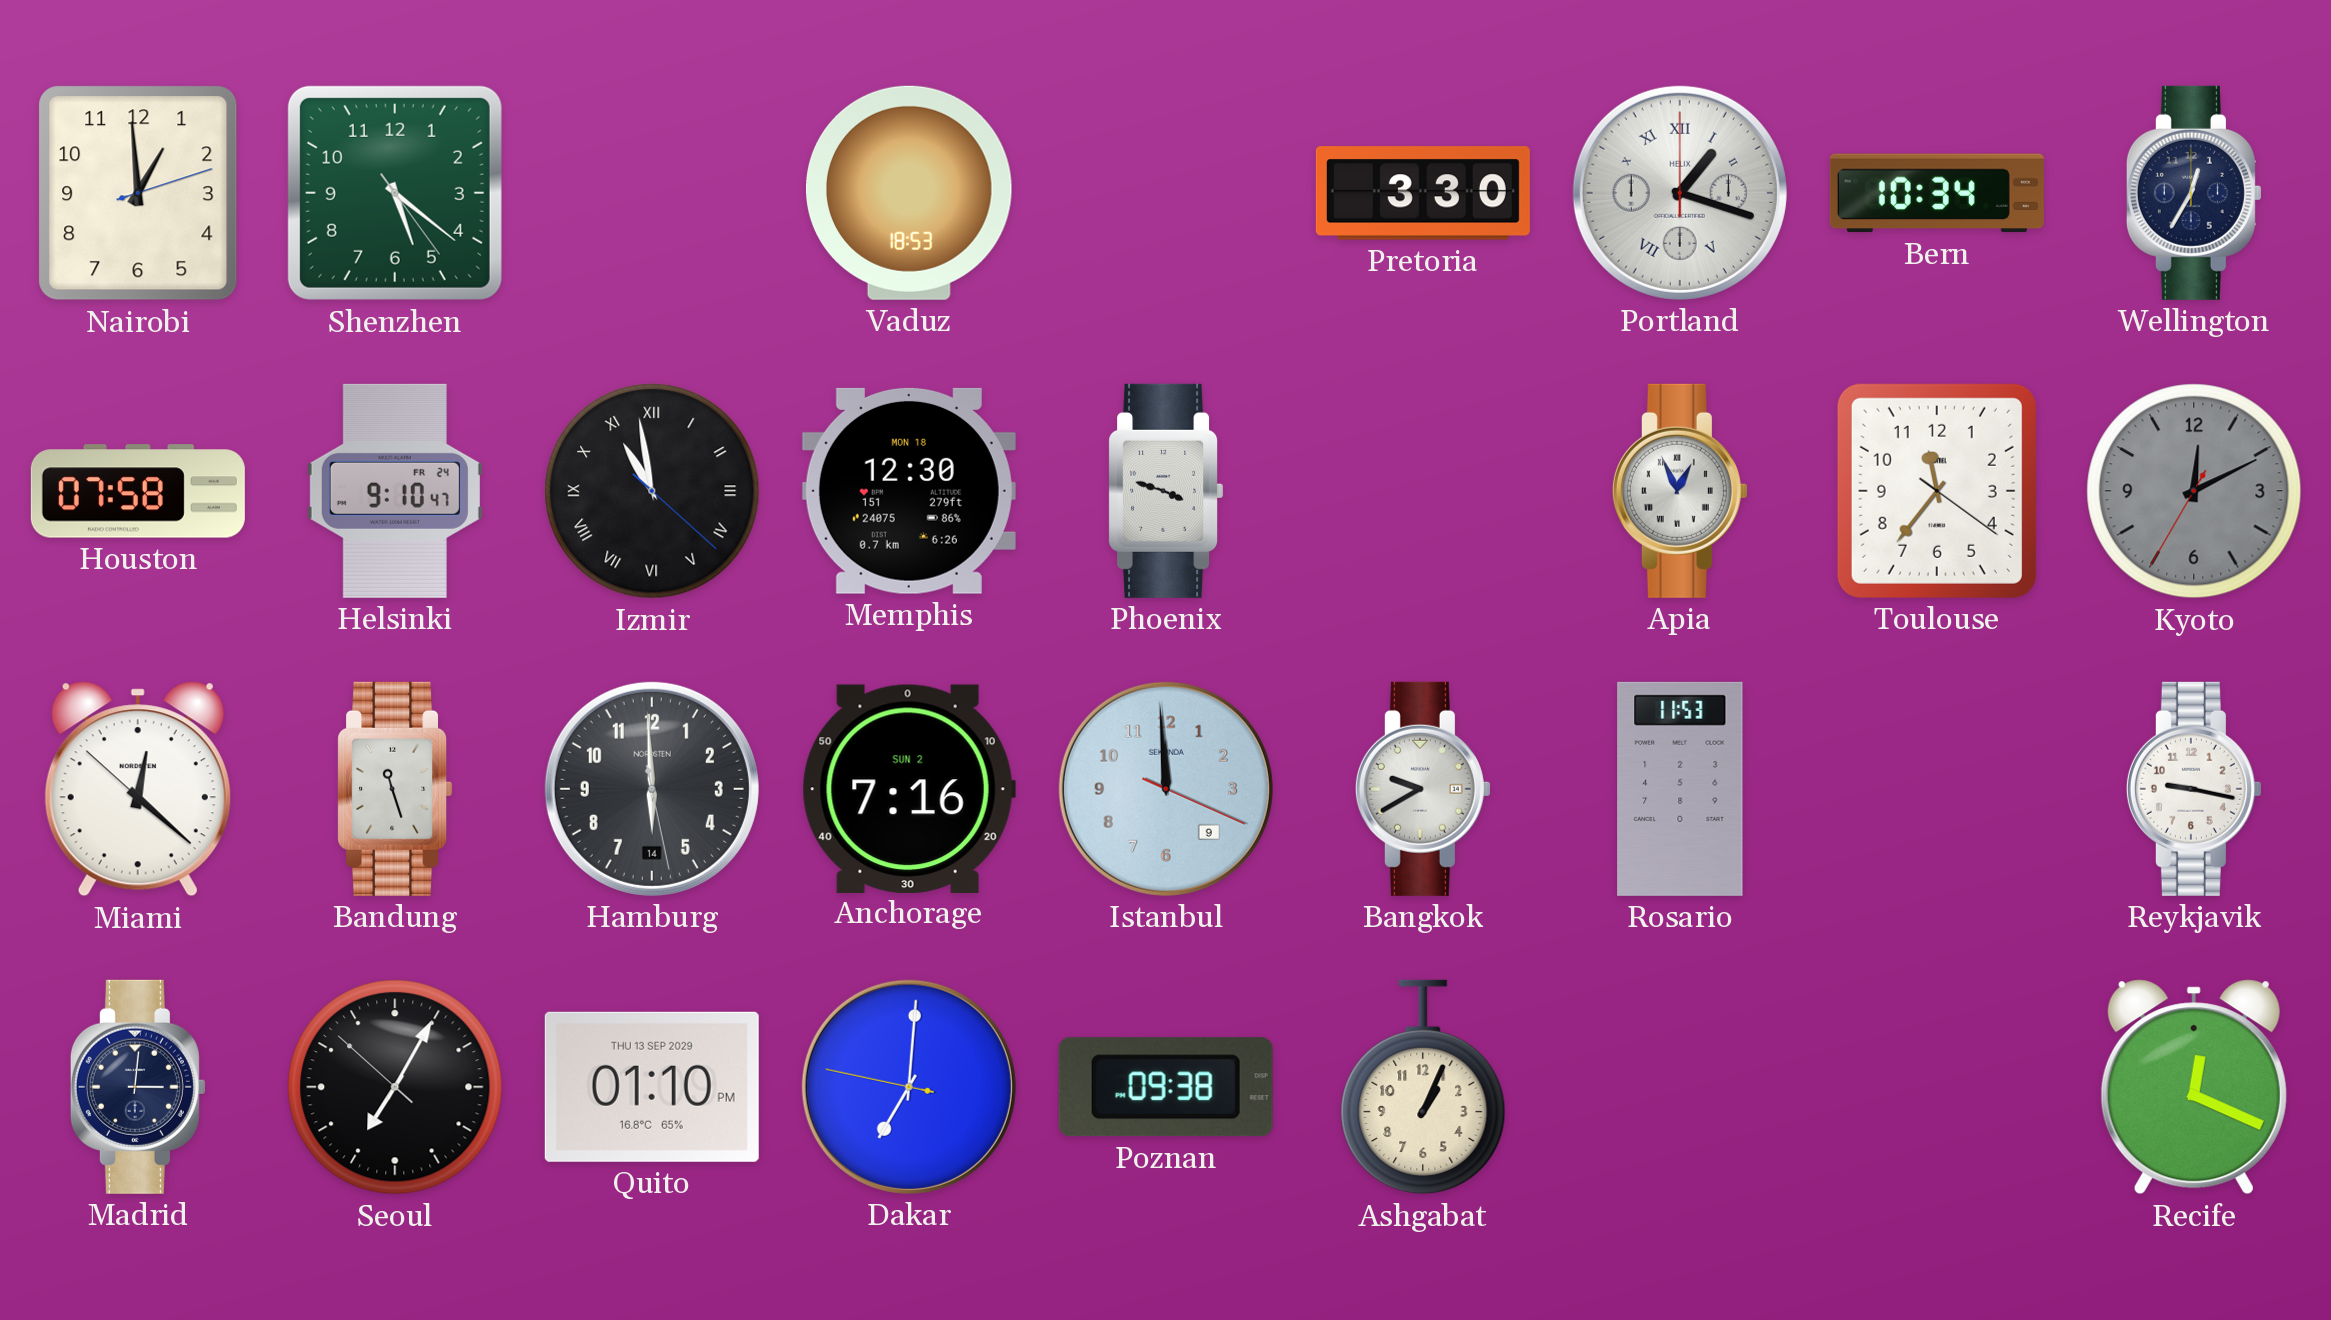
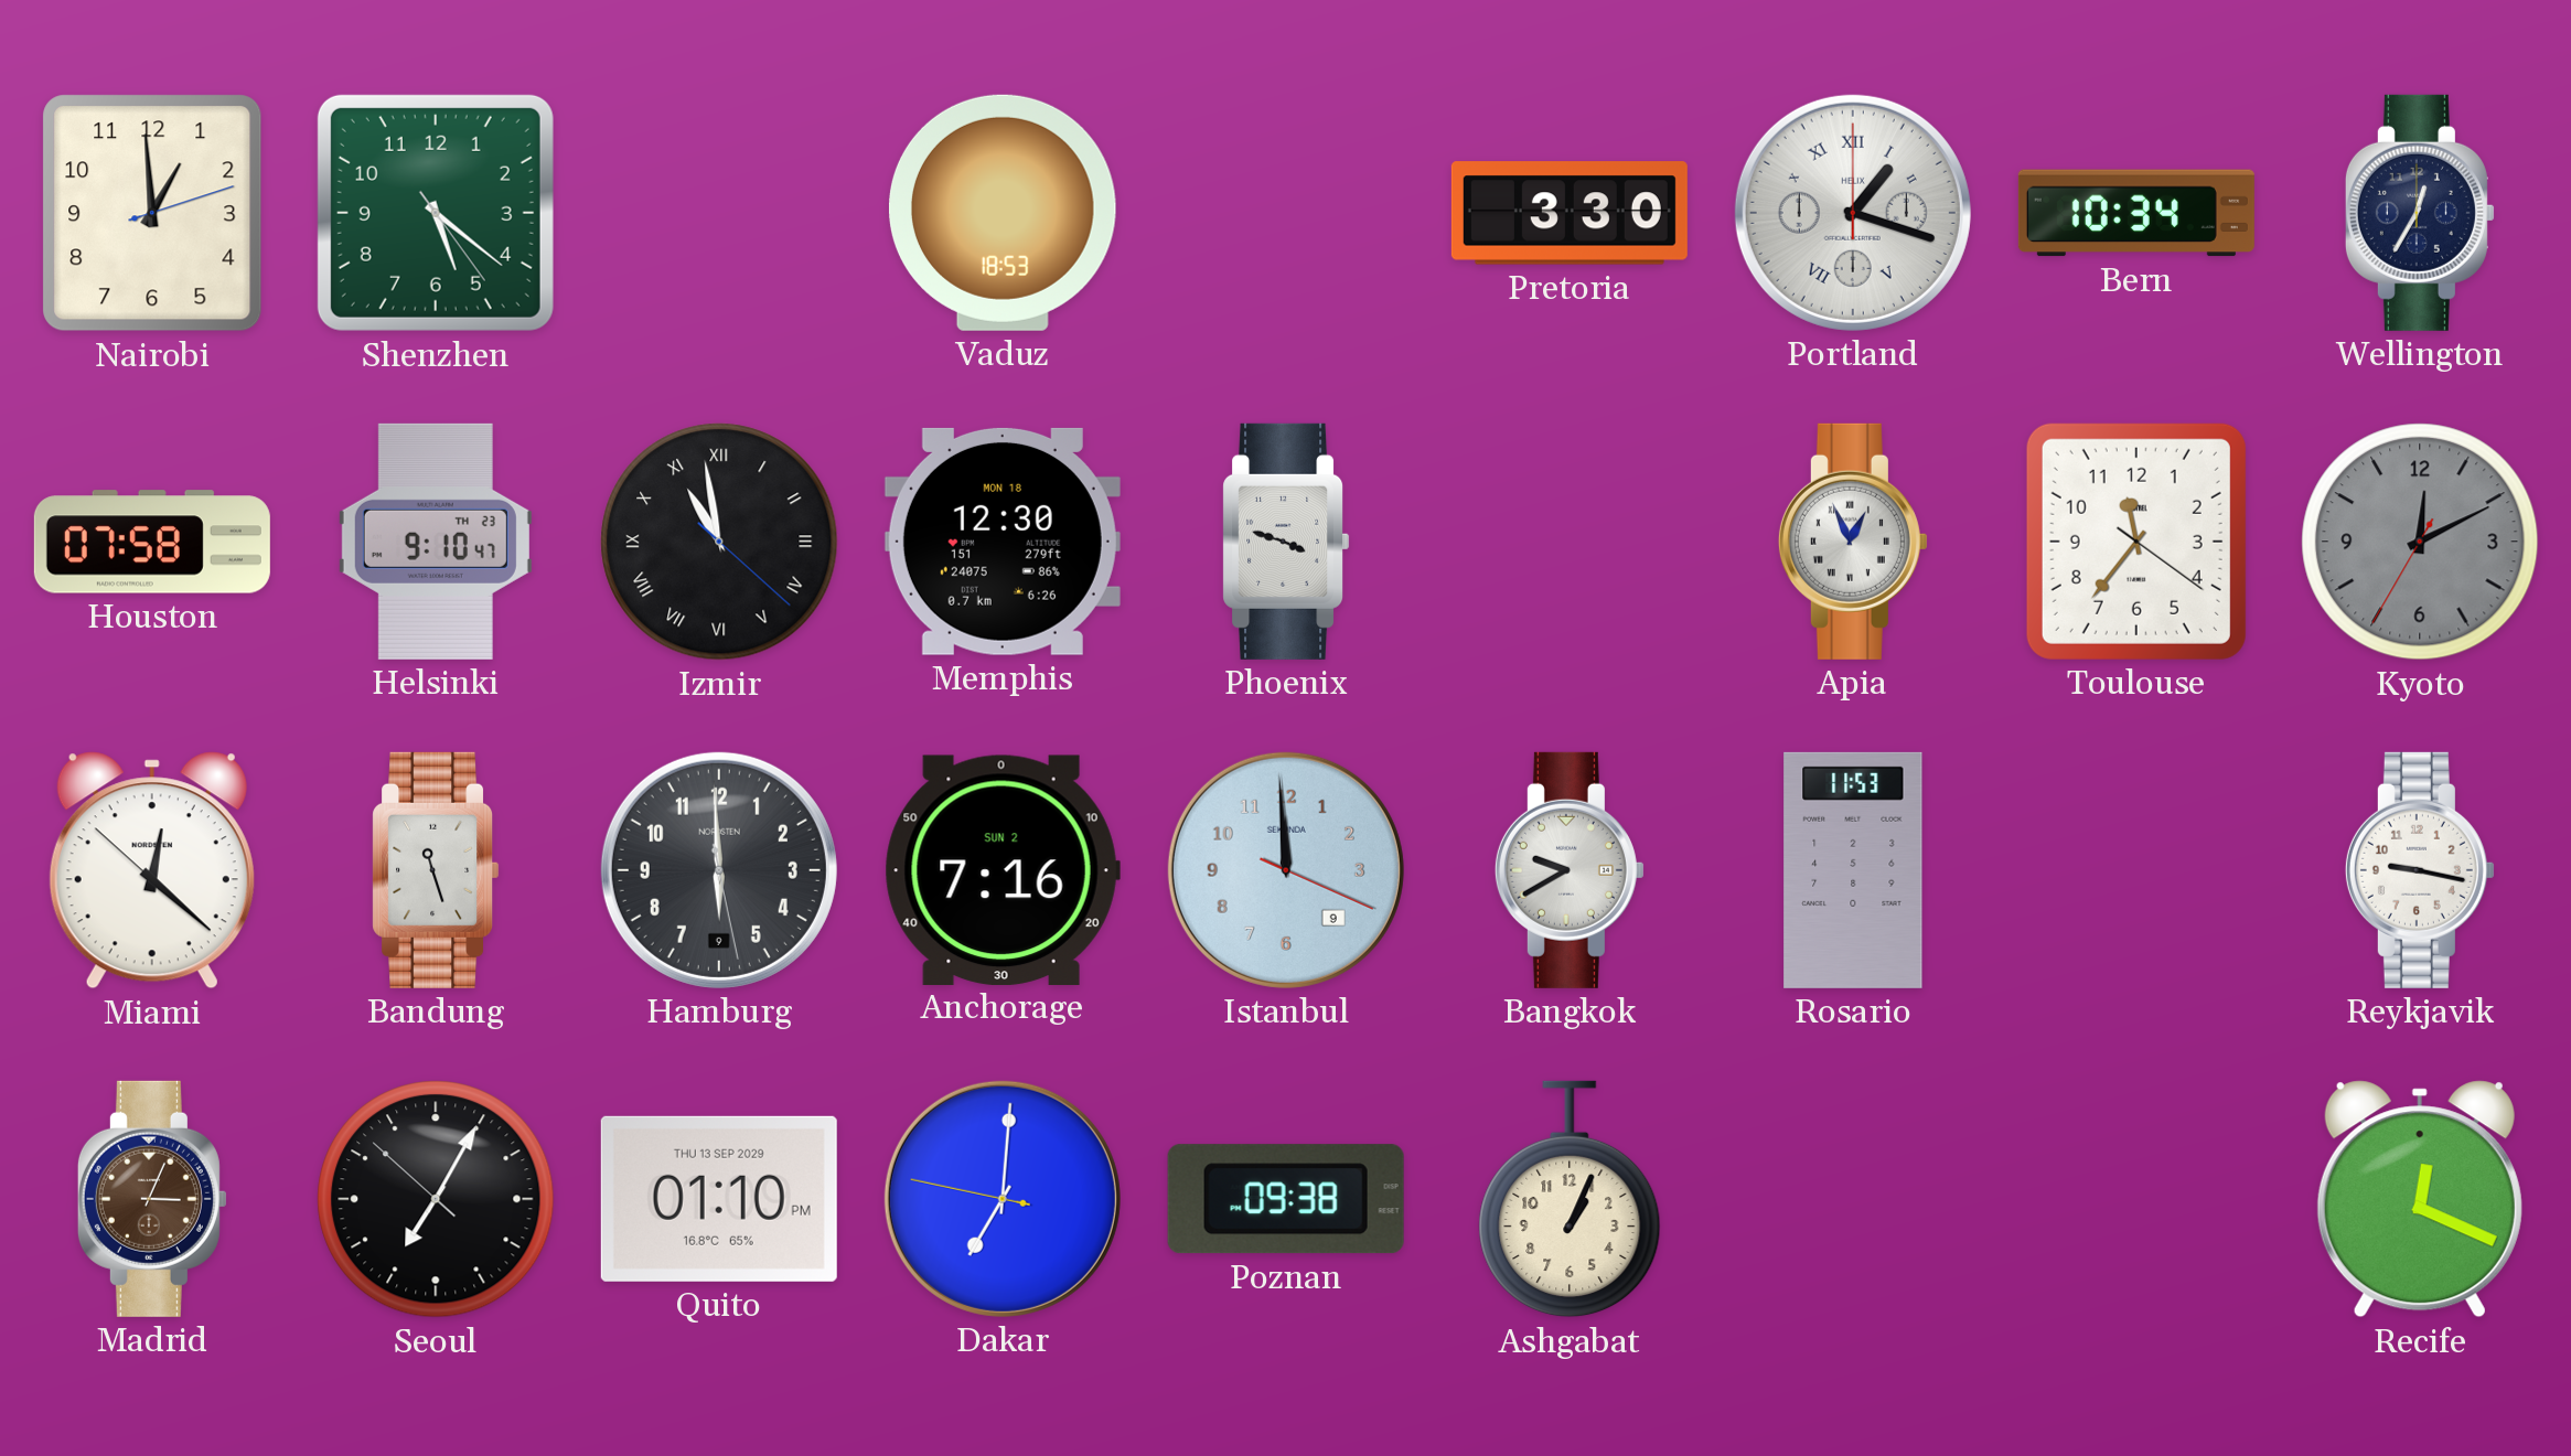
Helsinki date: FR 24 -> TH 23 (436, 542)
Hamburg date: 14 -> 9 (719, 870)
Madrid: 3:01 -> 3:04 (152, 1199)
Madrid dial: navy -> brown (152, 1199)
